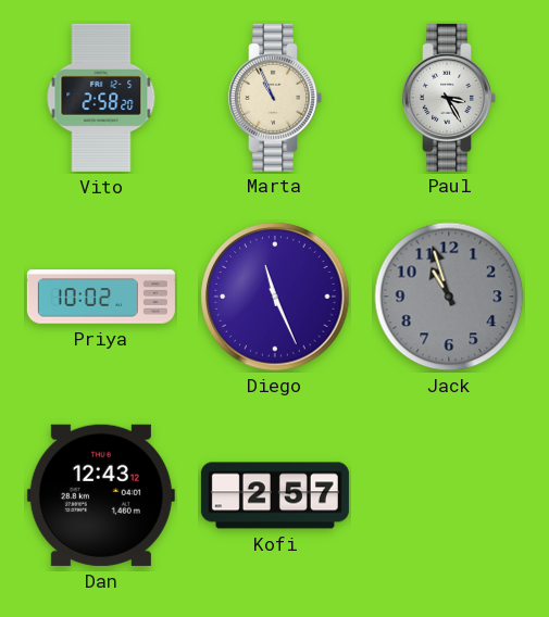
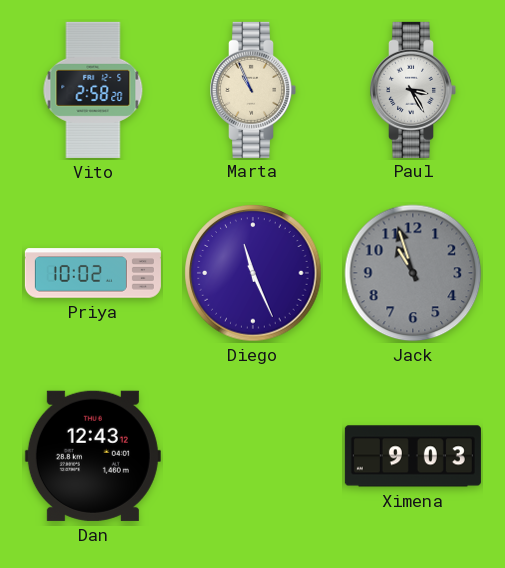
Kofi: 2:57 -> none (275, 495)
Ximena: none -> 9:03 (413, 456)
